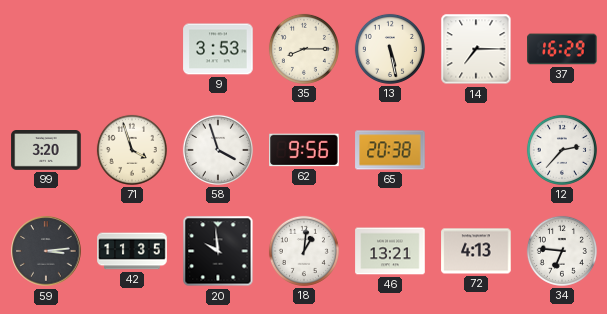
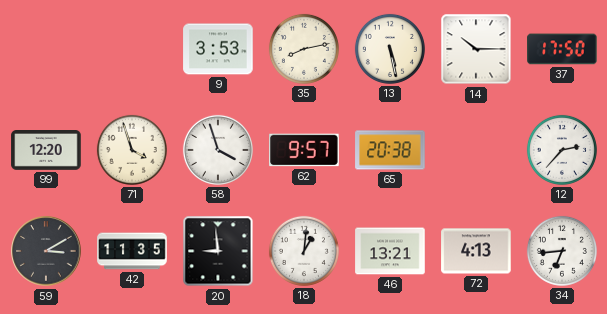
35: 8:15 -> 8:13 (304, 49)
14: 7:15 -> 10:15 (476, 49)
37: 16:29 -> 17:50 (562, 49)
99: 3:20 -> 12:20 (46, 151)
62: 9:56 -> 9:57 (304, 150)
59: 3:14 -> 3:10 (46, 251)
20: 9:59 -> 8:59 (218, 251)
34: 6:46 -> 6:44 (562, 251)
